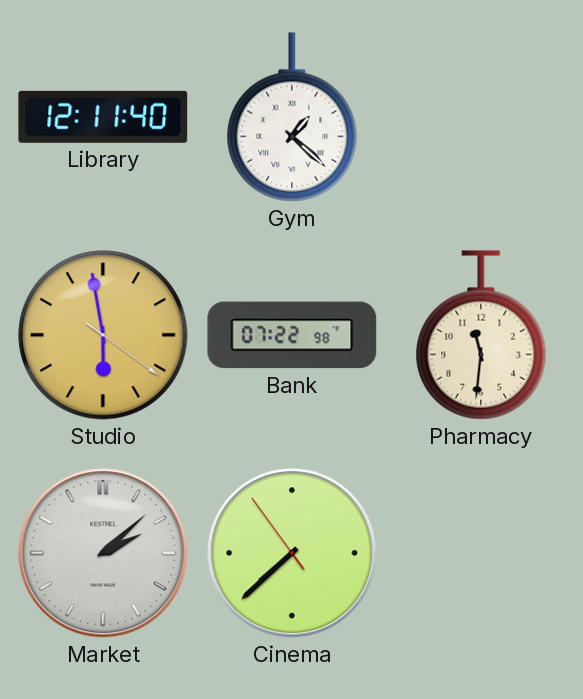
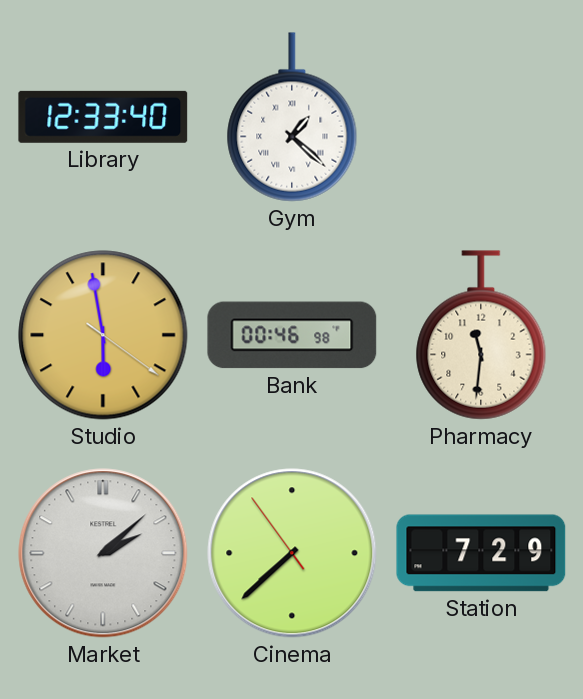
Library: 12:11 -> 12:33 (103, 117)
Bank: 07:22 -> 00:46 (292, 335)
Station: none -> 7:29 (481, 553)
